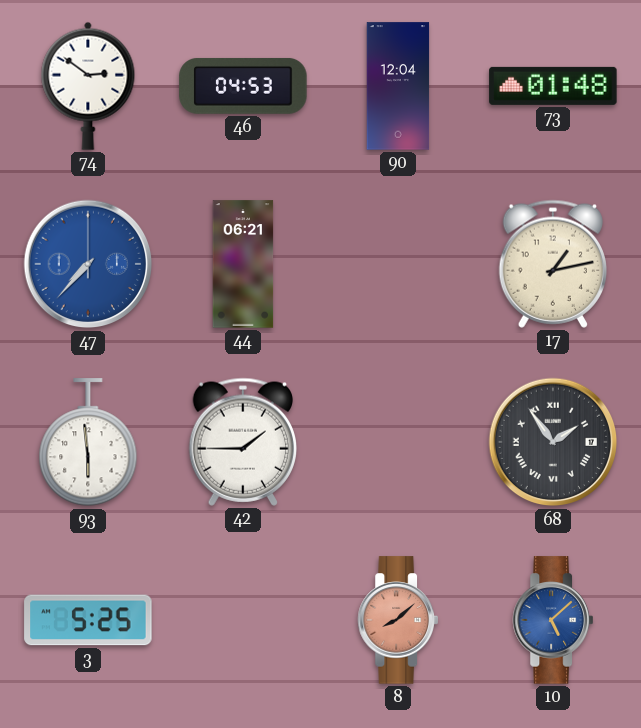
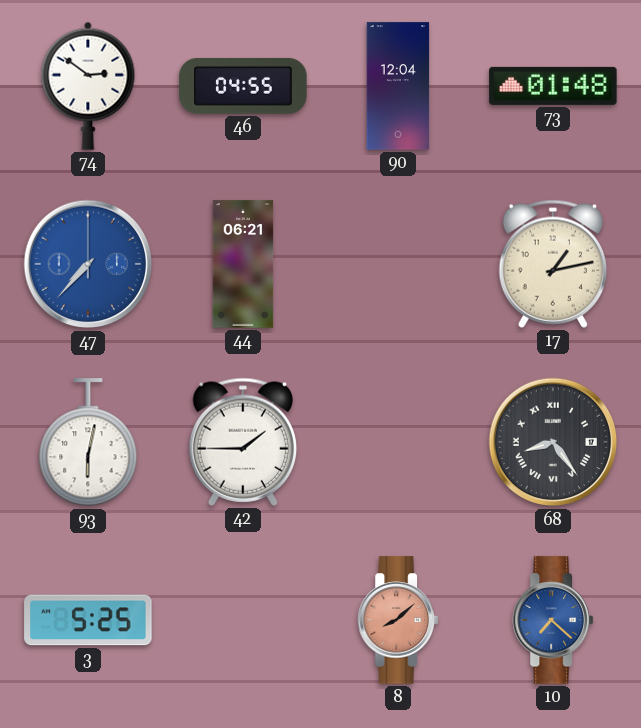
46: 04:53 -> 04:55 (243, 86)
93: 5:59 -> 6:02 (88, 443)
68: 1:54 -> 8:24 (553, 442)
10: 5:08 -> 7:22 (553, 620)
